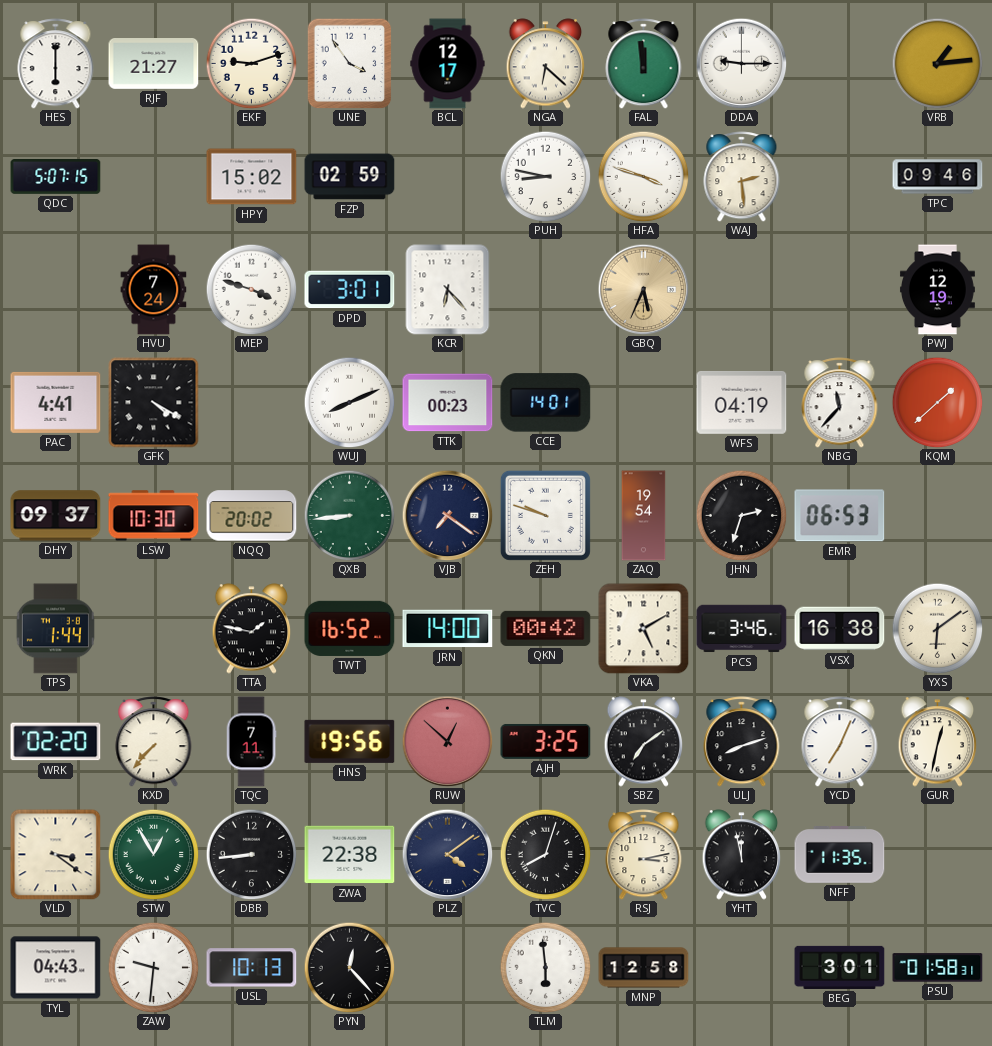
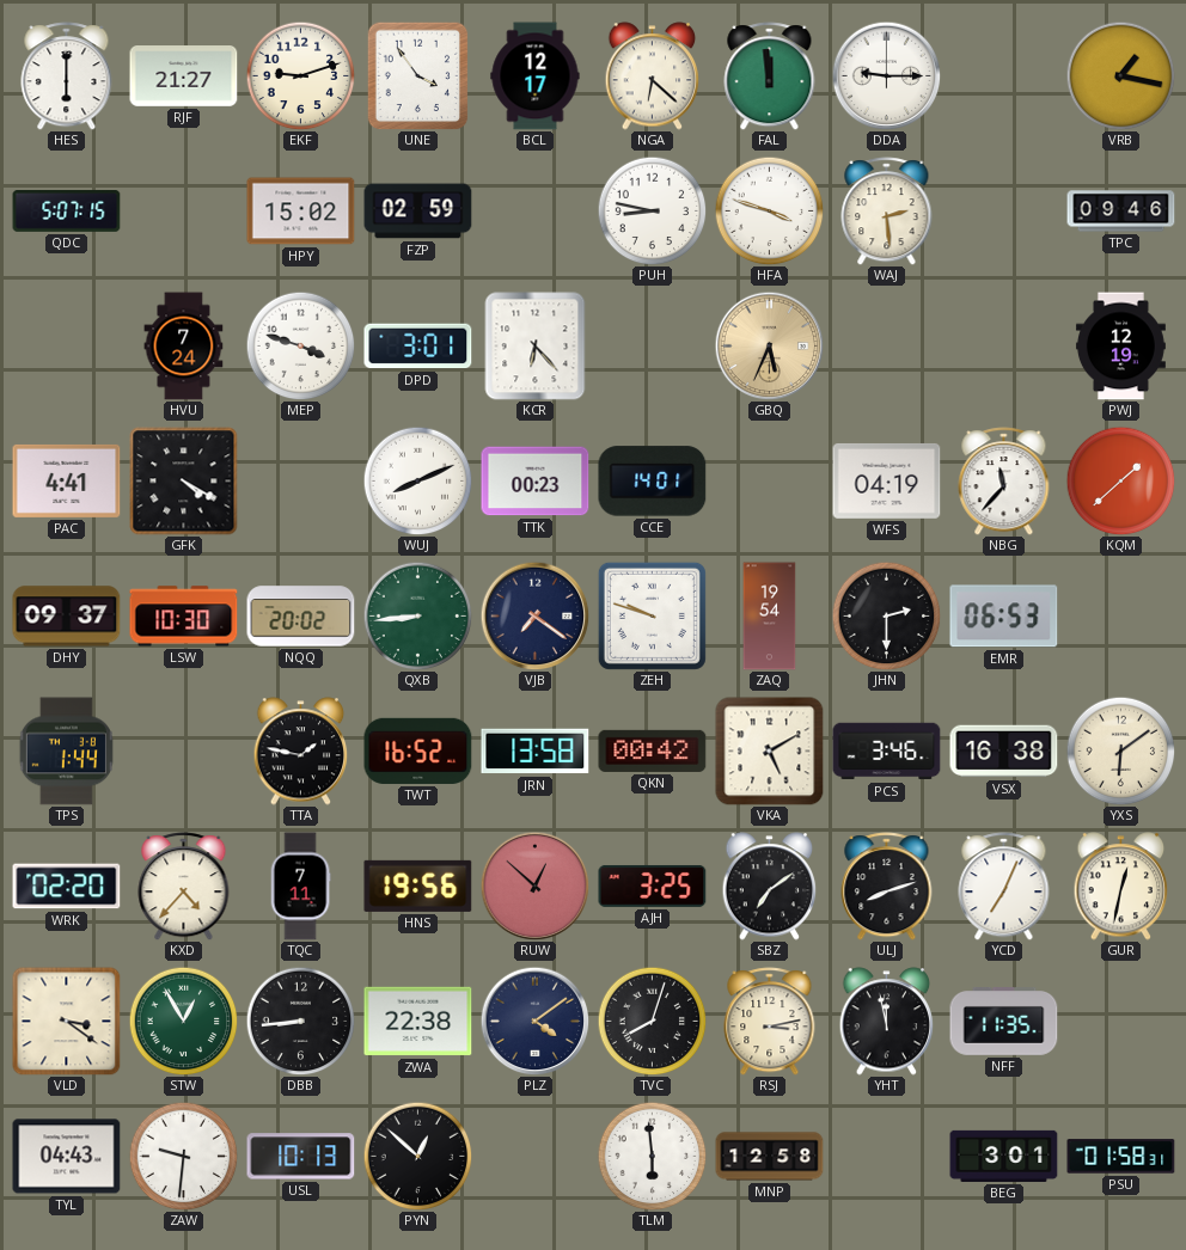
VRB: 1:14 -> 1:17 (1120, 75)
JHN: 2:33 -> 2:30 (886, 615)
JRN: 14:00 -> 13:58 (536, 752)
KXD: 7:37 -> 4:37 (184, 887)
PYN: 12:23 -> 12:52 (417, 1156)
